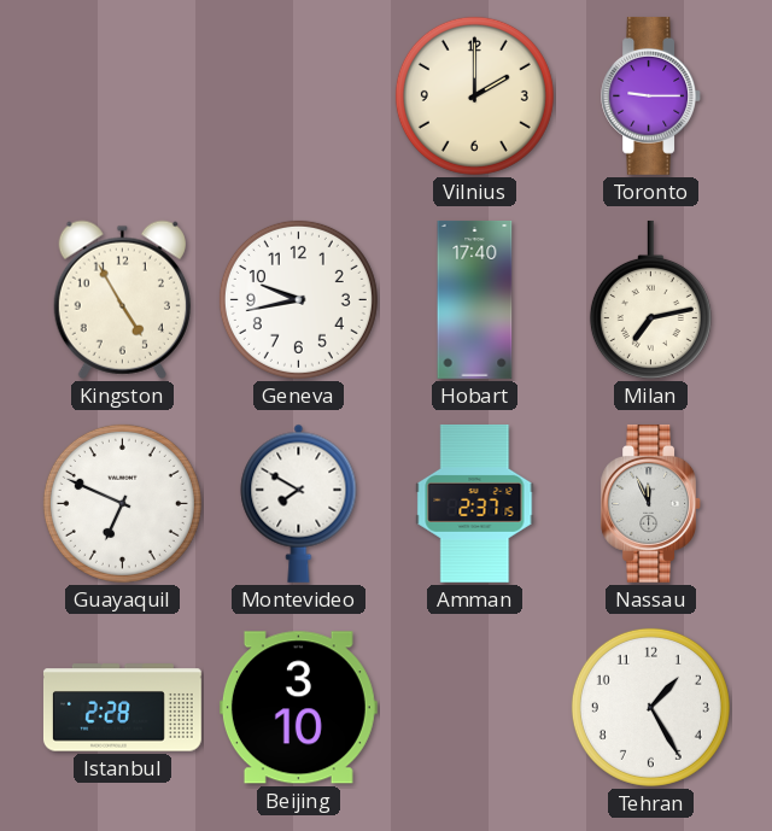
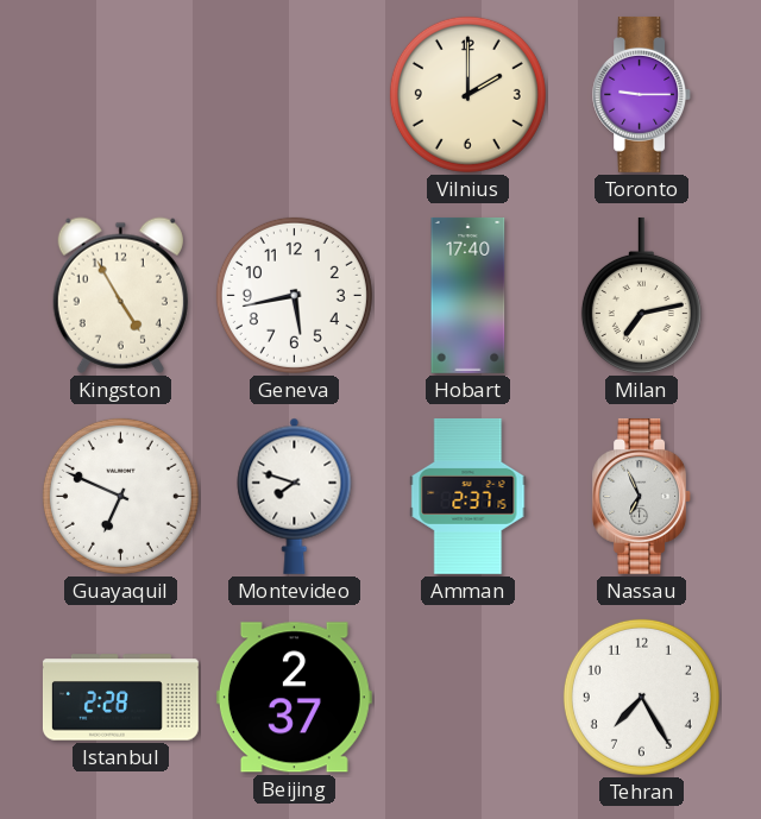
Geneva: 9:43 -> 5:43 (294, 295)
Montevideo: 7:50 -> 7:48 (295, 496)
Nassau: 11:56 -> 6:56 (642, 496)
Beijing: 3:10 -> 2:37 (294, 698)
Tehran: 1:25 -> 7:25 (641, 697)
